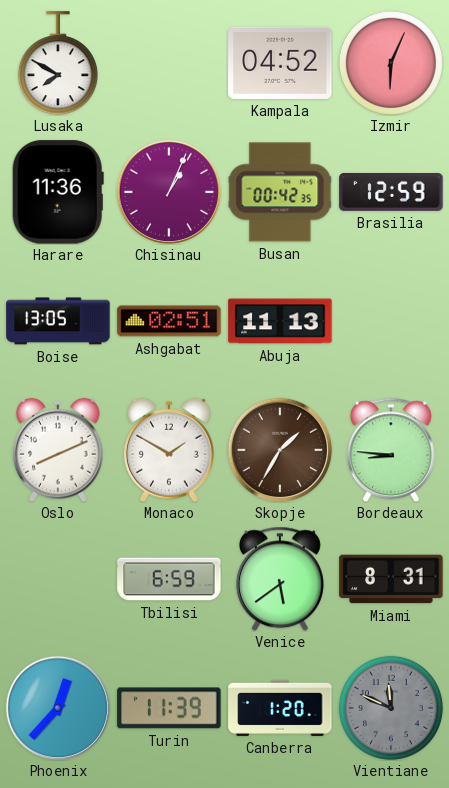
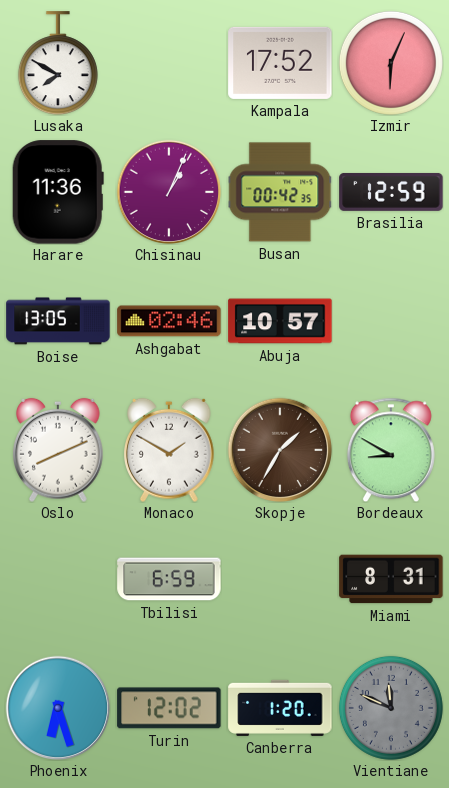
Kampala: 04:52 -> 17:52 (280, 63)
Ashgabat: 02:51 -> 02:46 (169, 321)
Abuja: 11:13 -> 10:57 (280, 321)
Bordeaux: 8:46 -> 8:50 (391, 450)
Venice: 5:39 -> none (280, 579)
Phoenix: 12:37 -> 6:27 (58, 708)
Turin: 11:39 -> 12:02 (169, 708)
